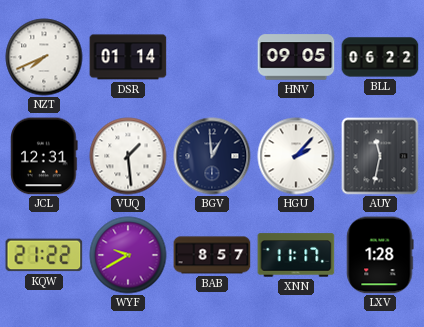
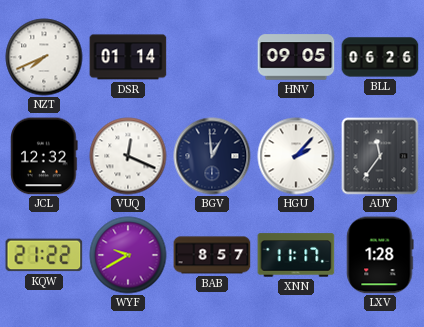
BLL: 06:22 -> 06:26 (380, 57)
JCL: 12:31 -> 12:32 (44, 156)
VUQ: 1:29 -> 12:19 (128, 156)
AUY: 11:32 -> 11:36 (380, 156)
